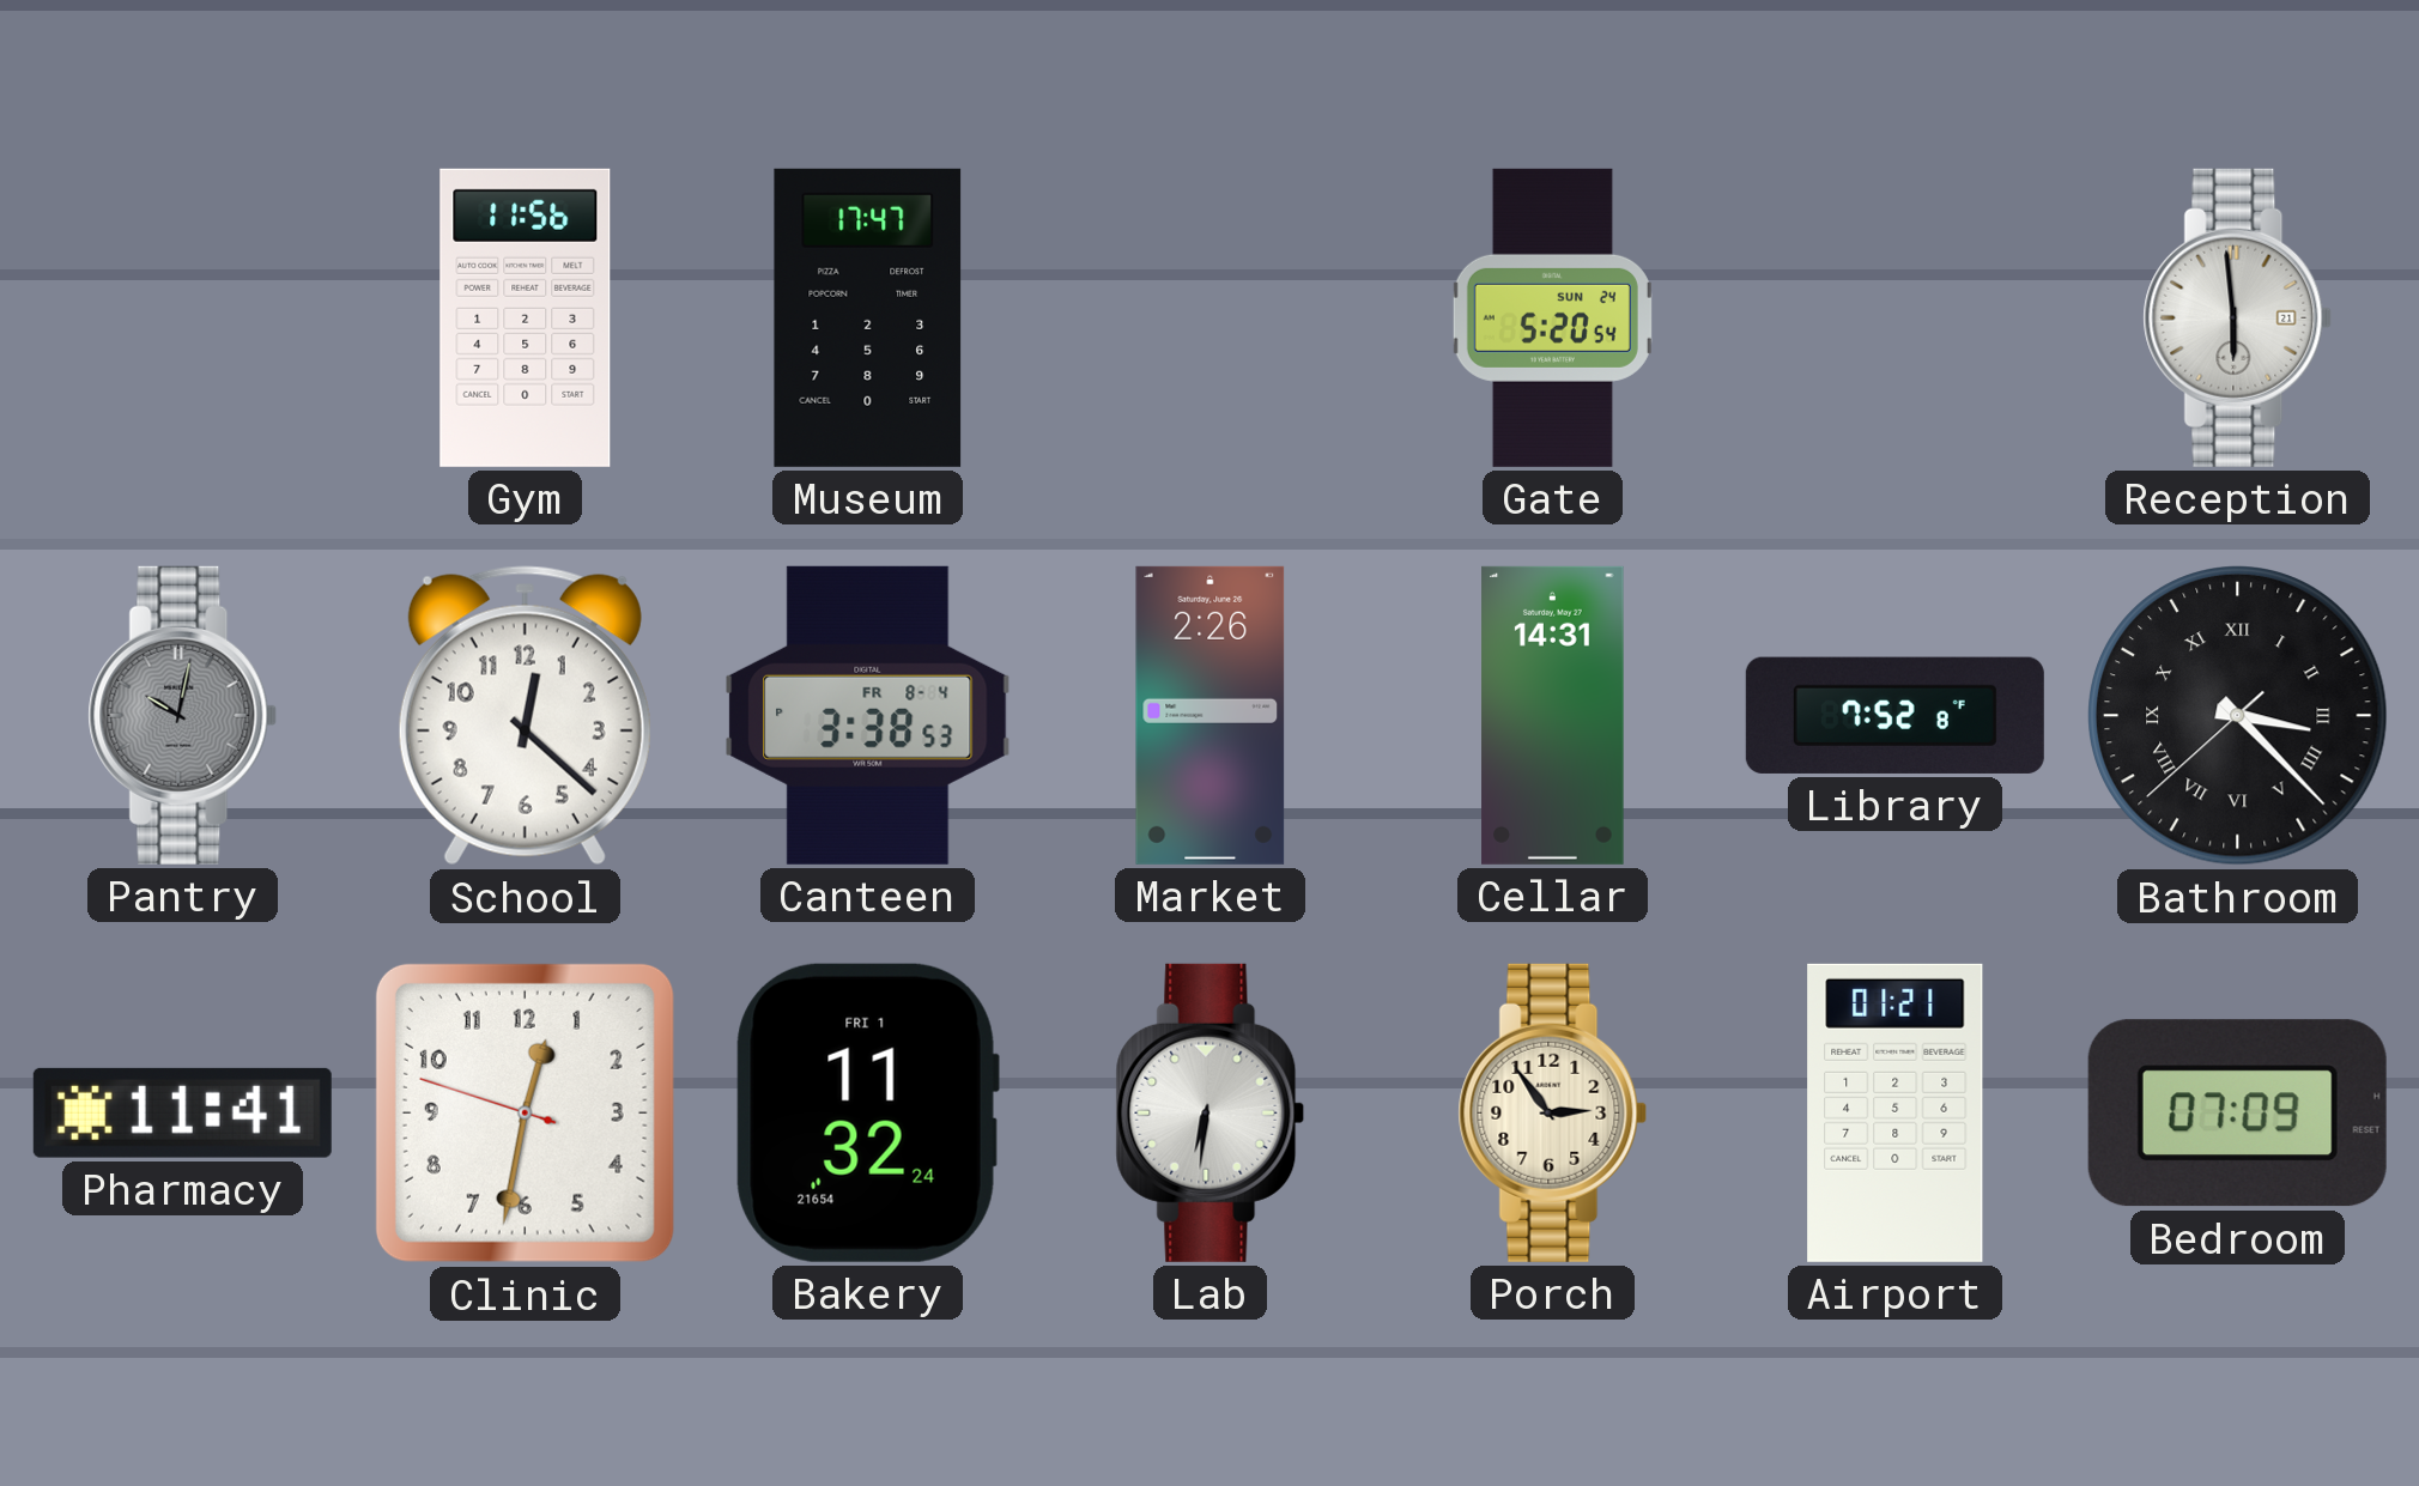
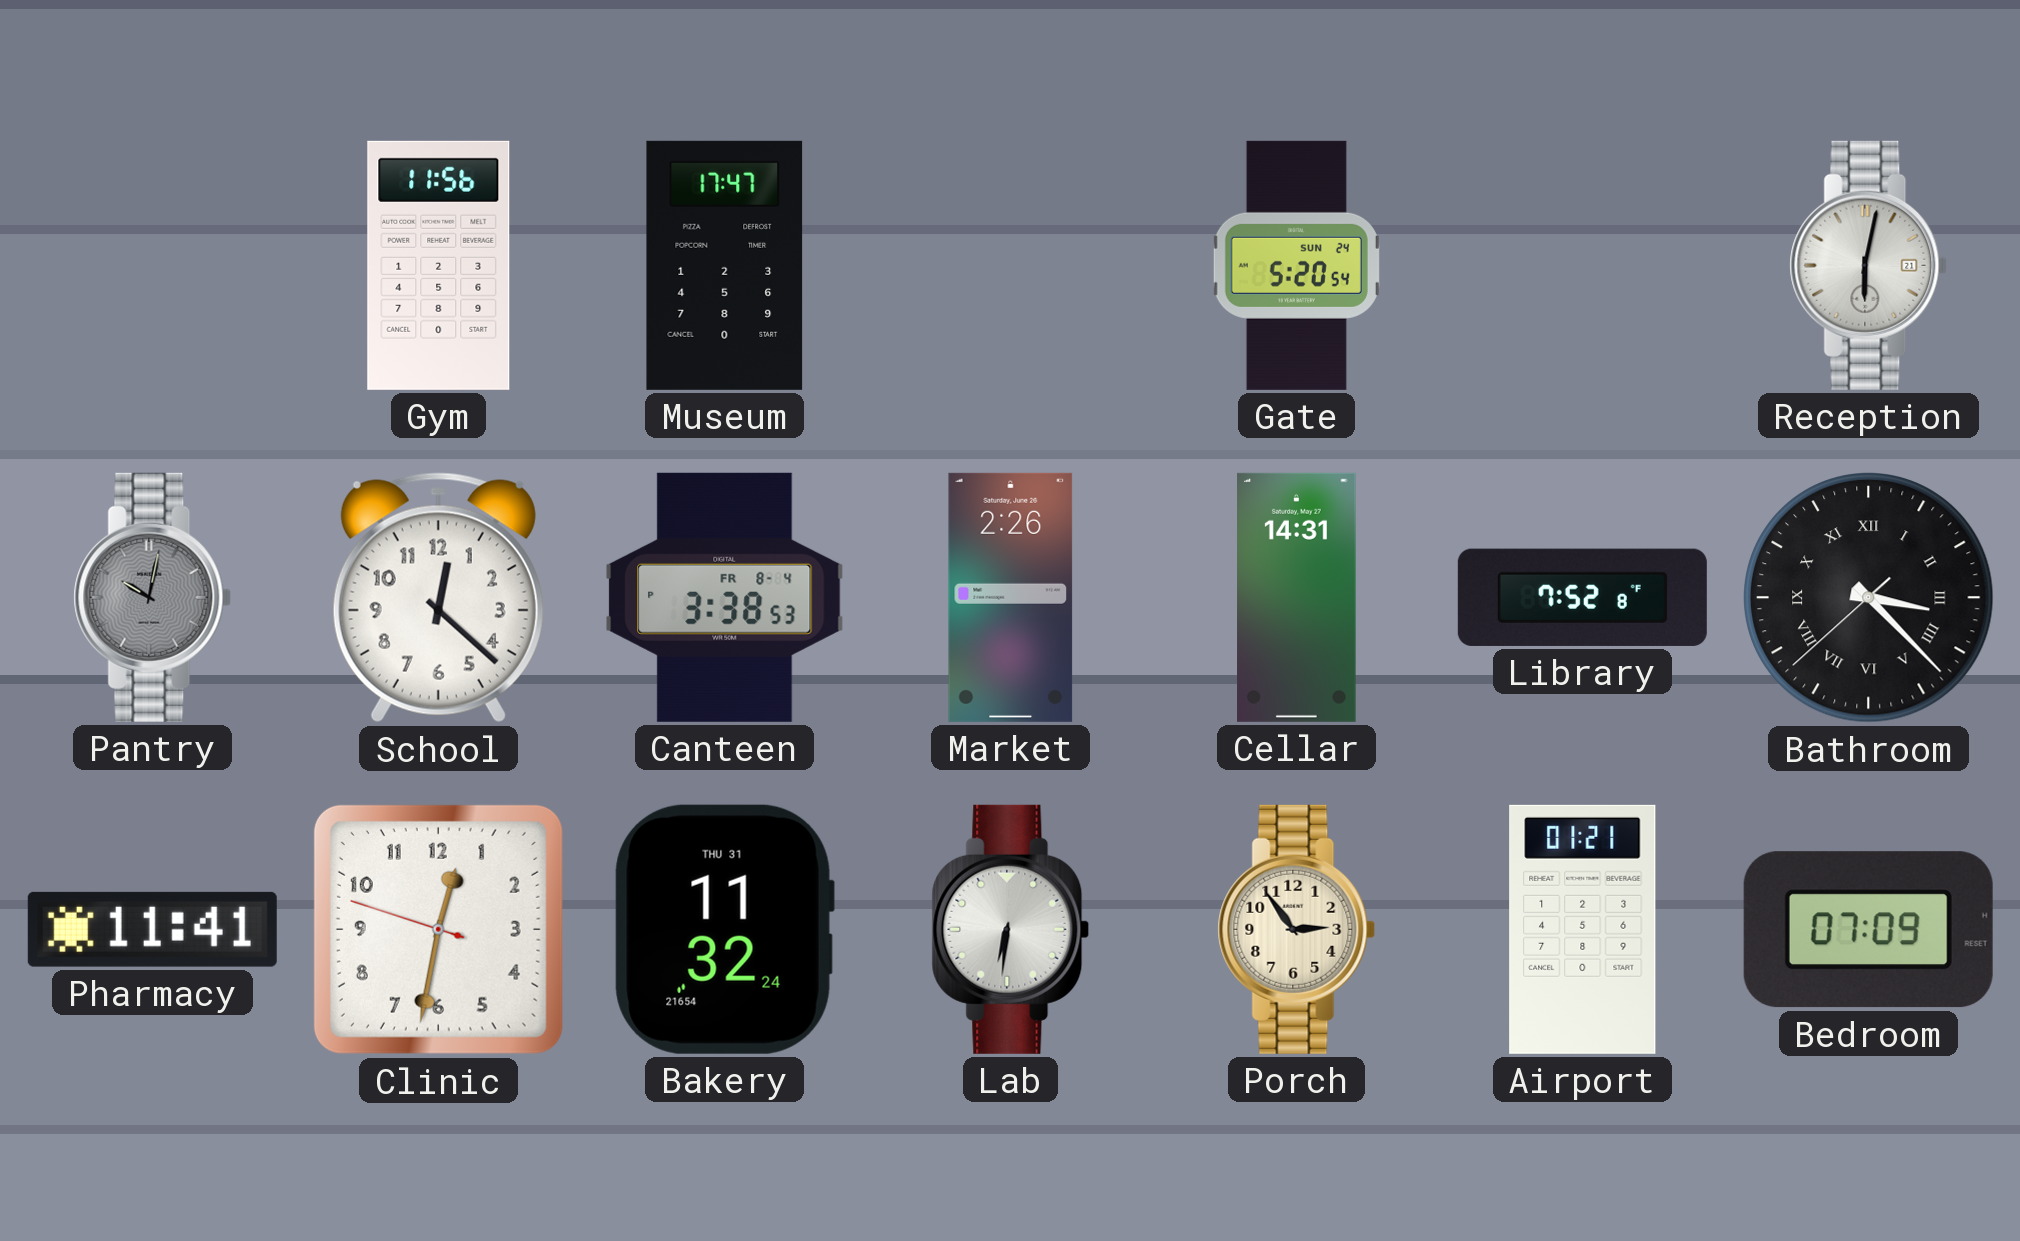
Reception: 5:59 -> 6:02 (1869, 265)
Bakery date: FRI 1 -> THU 31 (724, 929)
